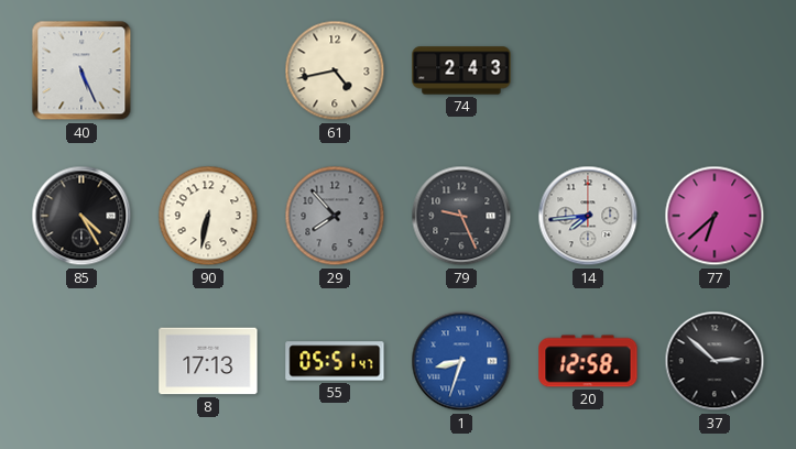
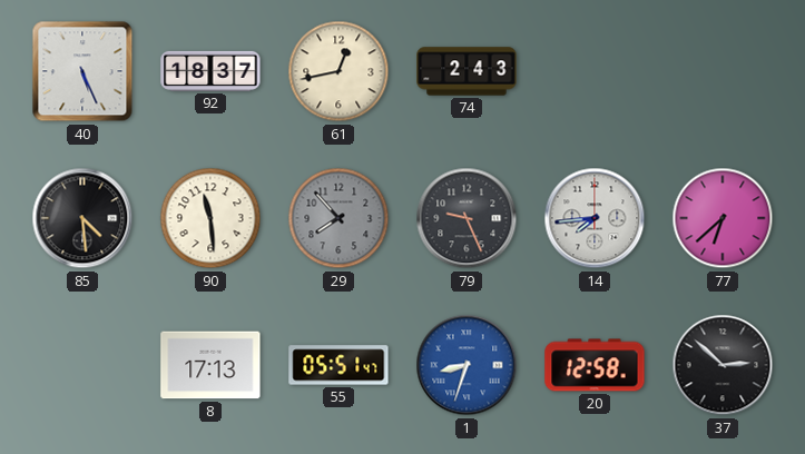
92: none -> 18:37 (210, 71)
61: 4:43 -> 12:43 (338, 71)
85: 4:25 -> 4:29 (82, 218)
90: 6:32 -> 11:29 (210, 218)
